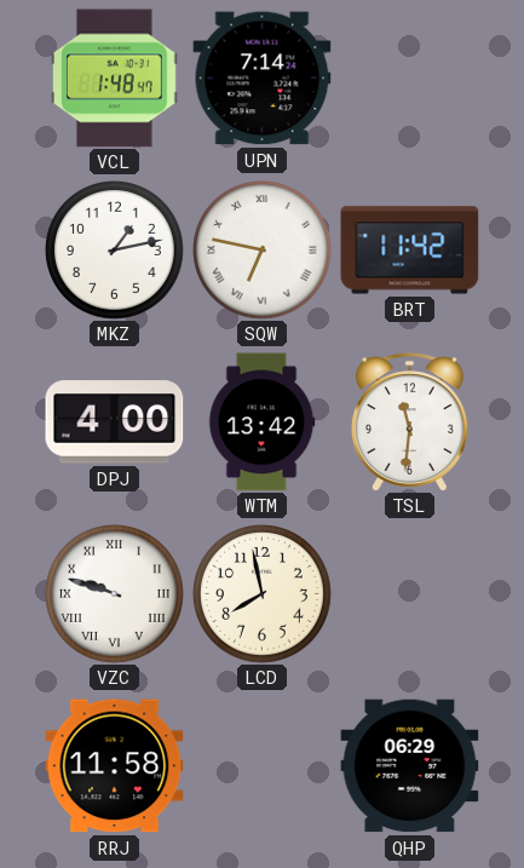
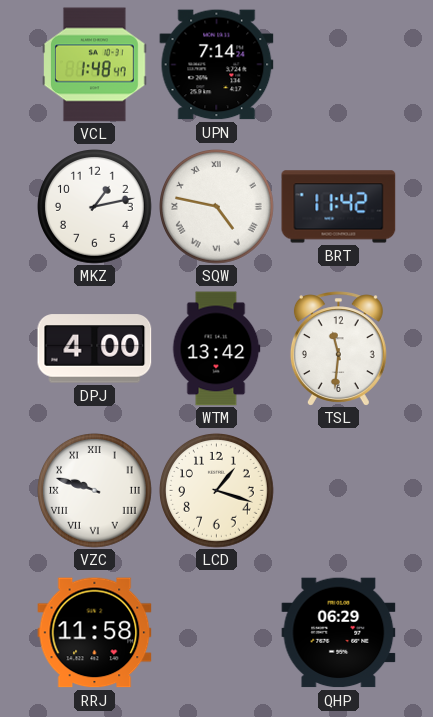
SQW: 6:47 -> 4:47 (217, 207)
LCD: 7:58 -> 1:18 (217, 491)
